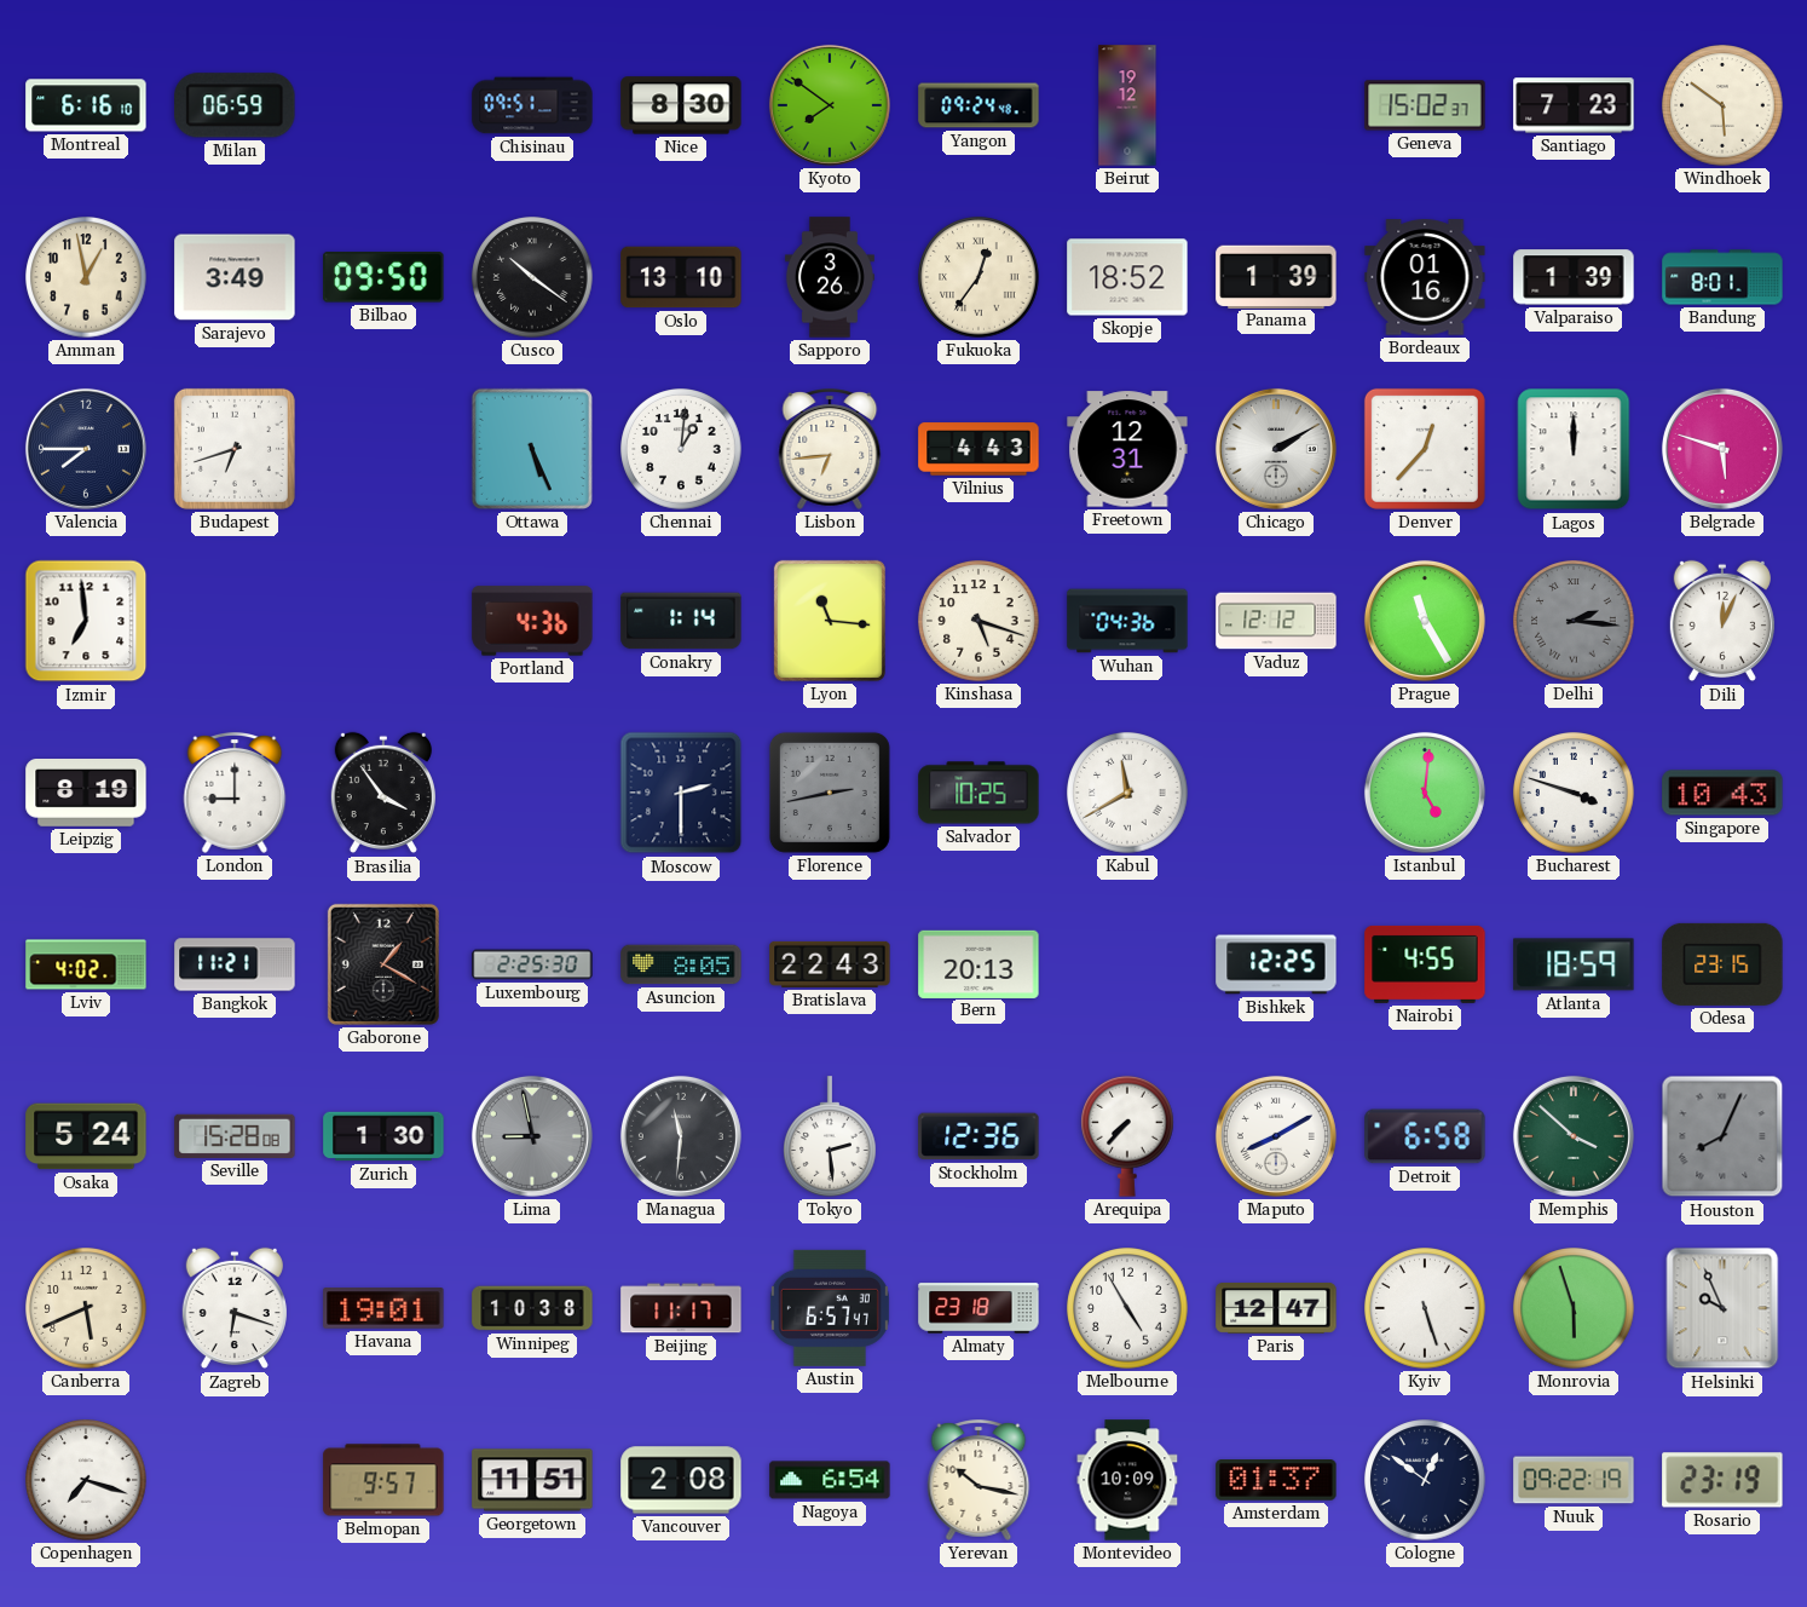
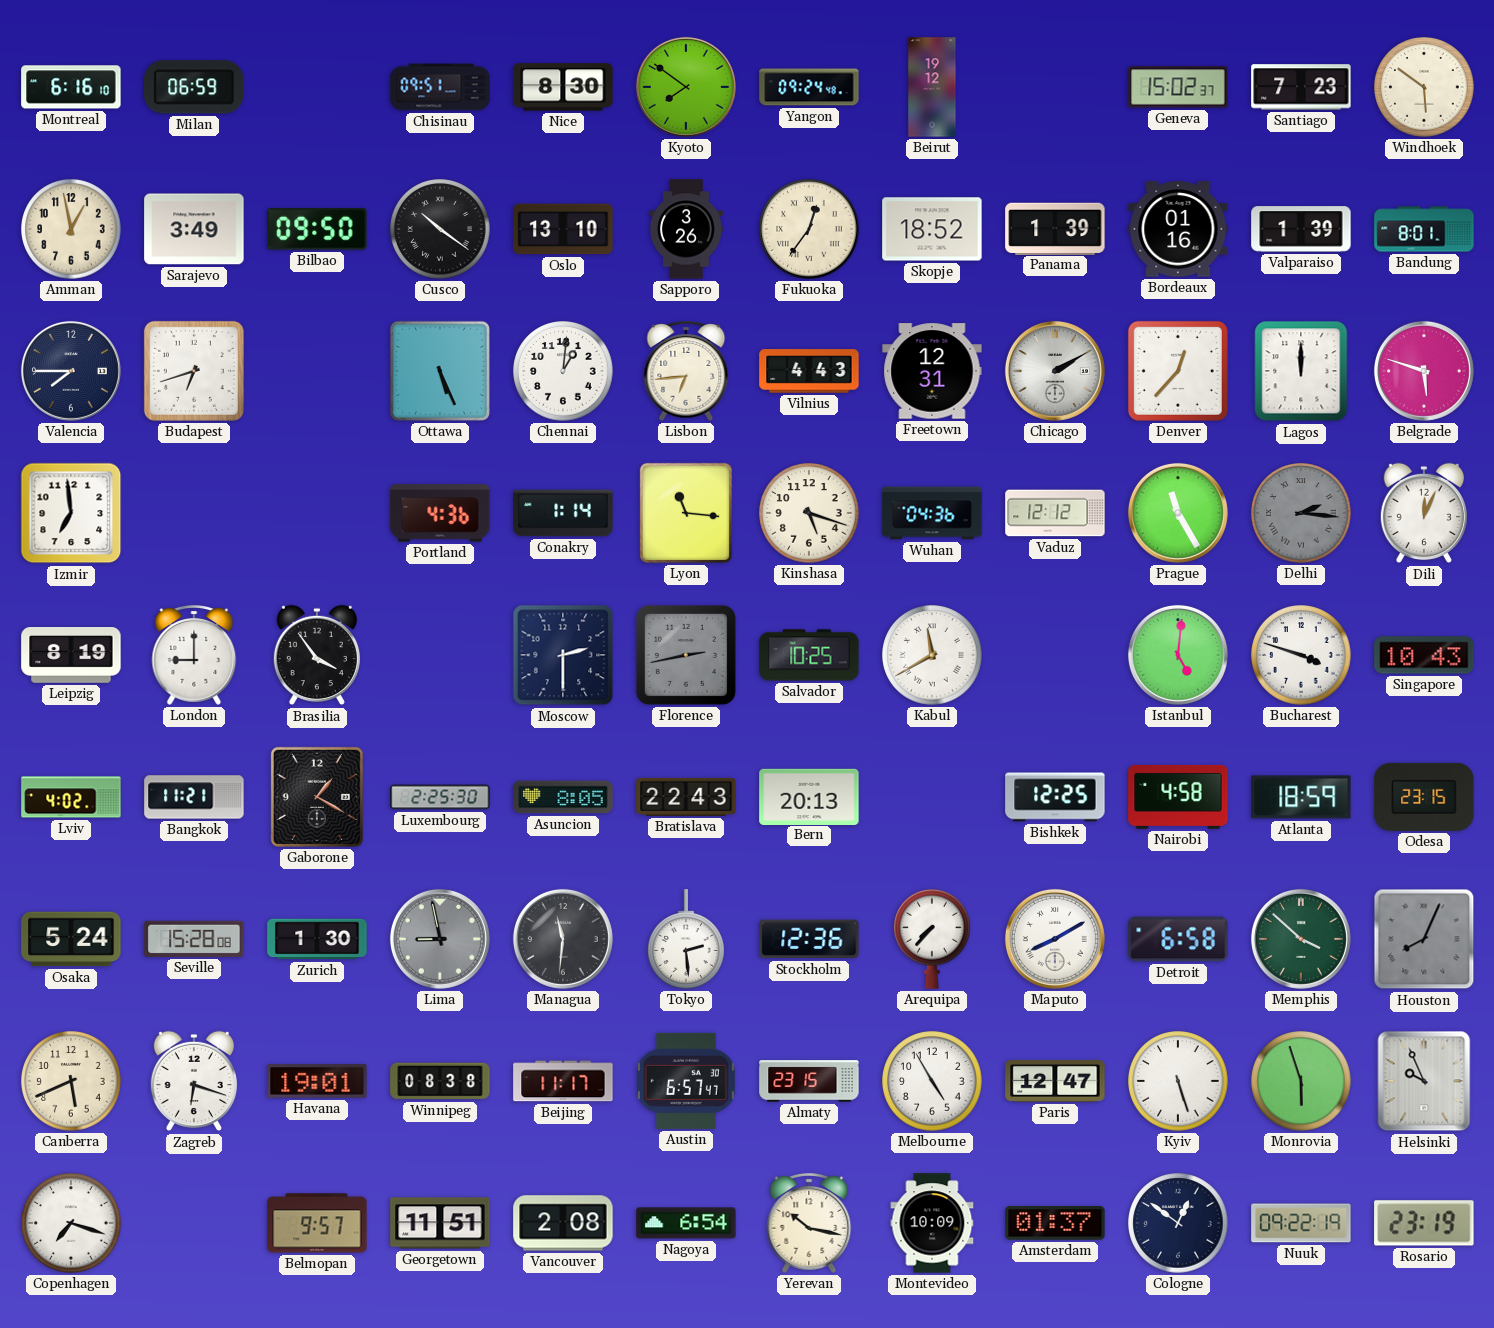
Nairobi: 4:55 -> 4:58 (1178, 797)
Winnipeg: 10:38 -> 08:38 (440, 1081)
Almaty: 23:18 -> 23:15 (809, 1081)
